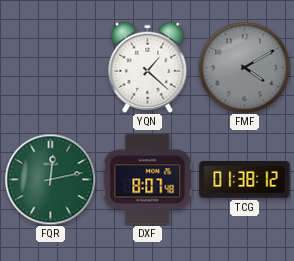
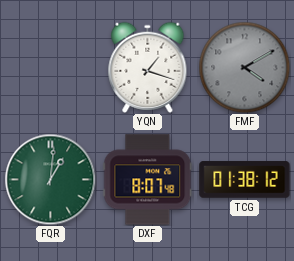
YQN: 1:22 -> 1:18 (148, 67)
FQR: 12:13 -> 1:01 (50, 179)
